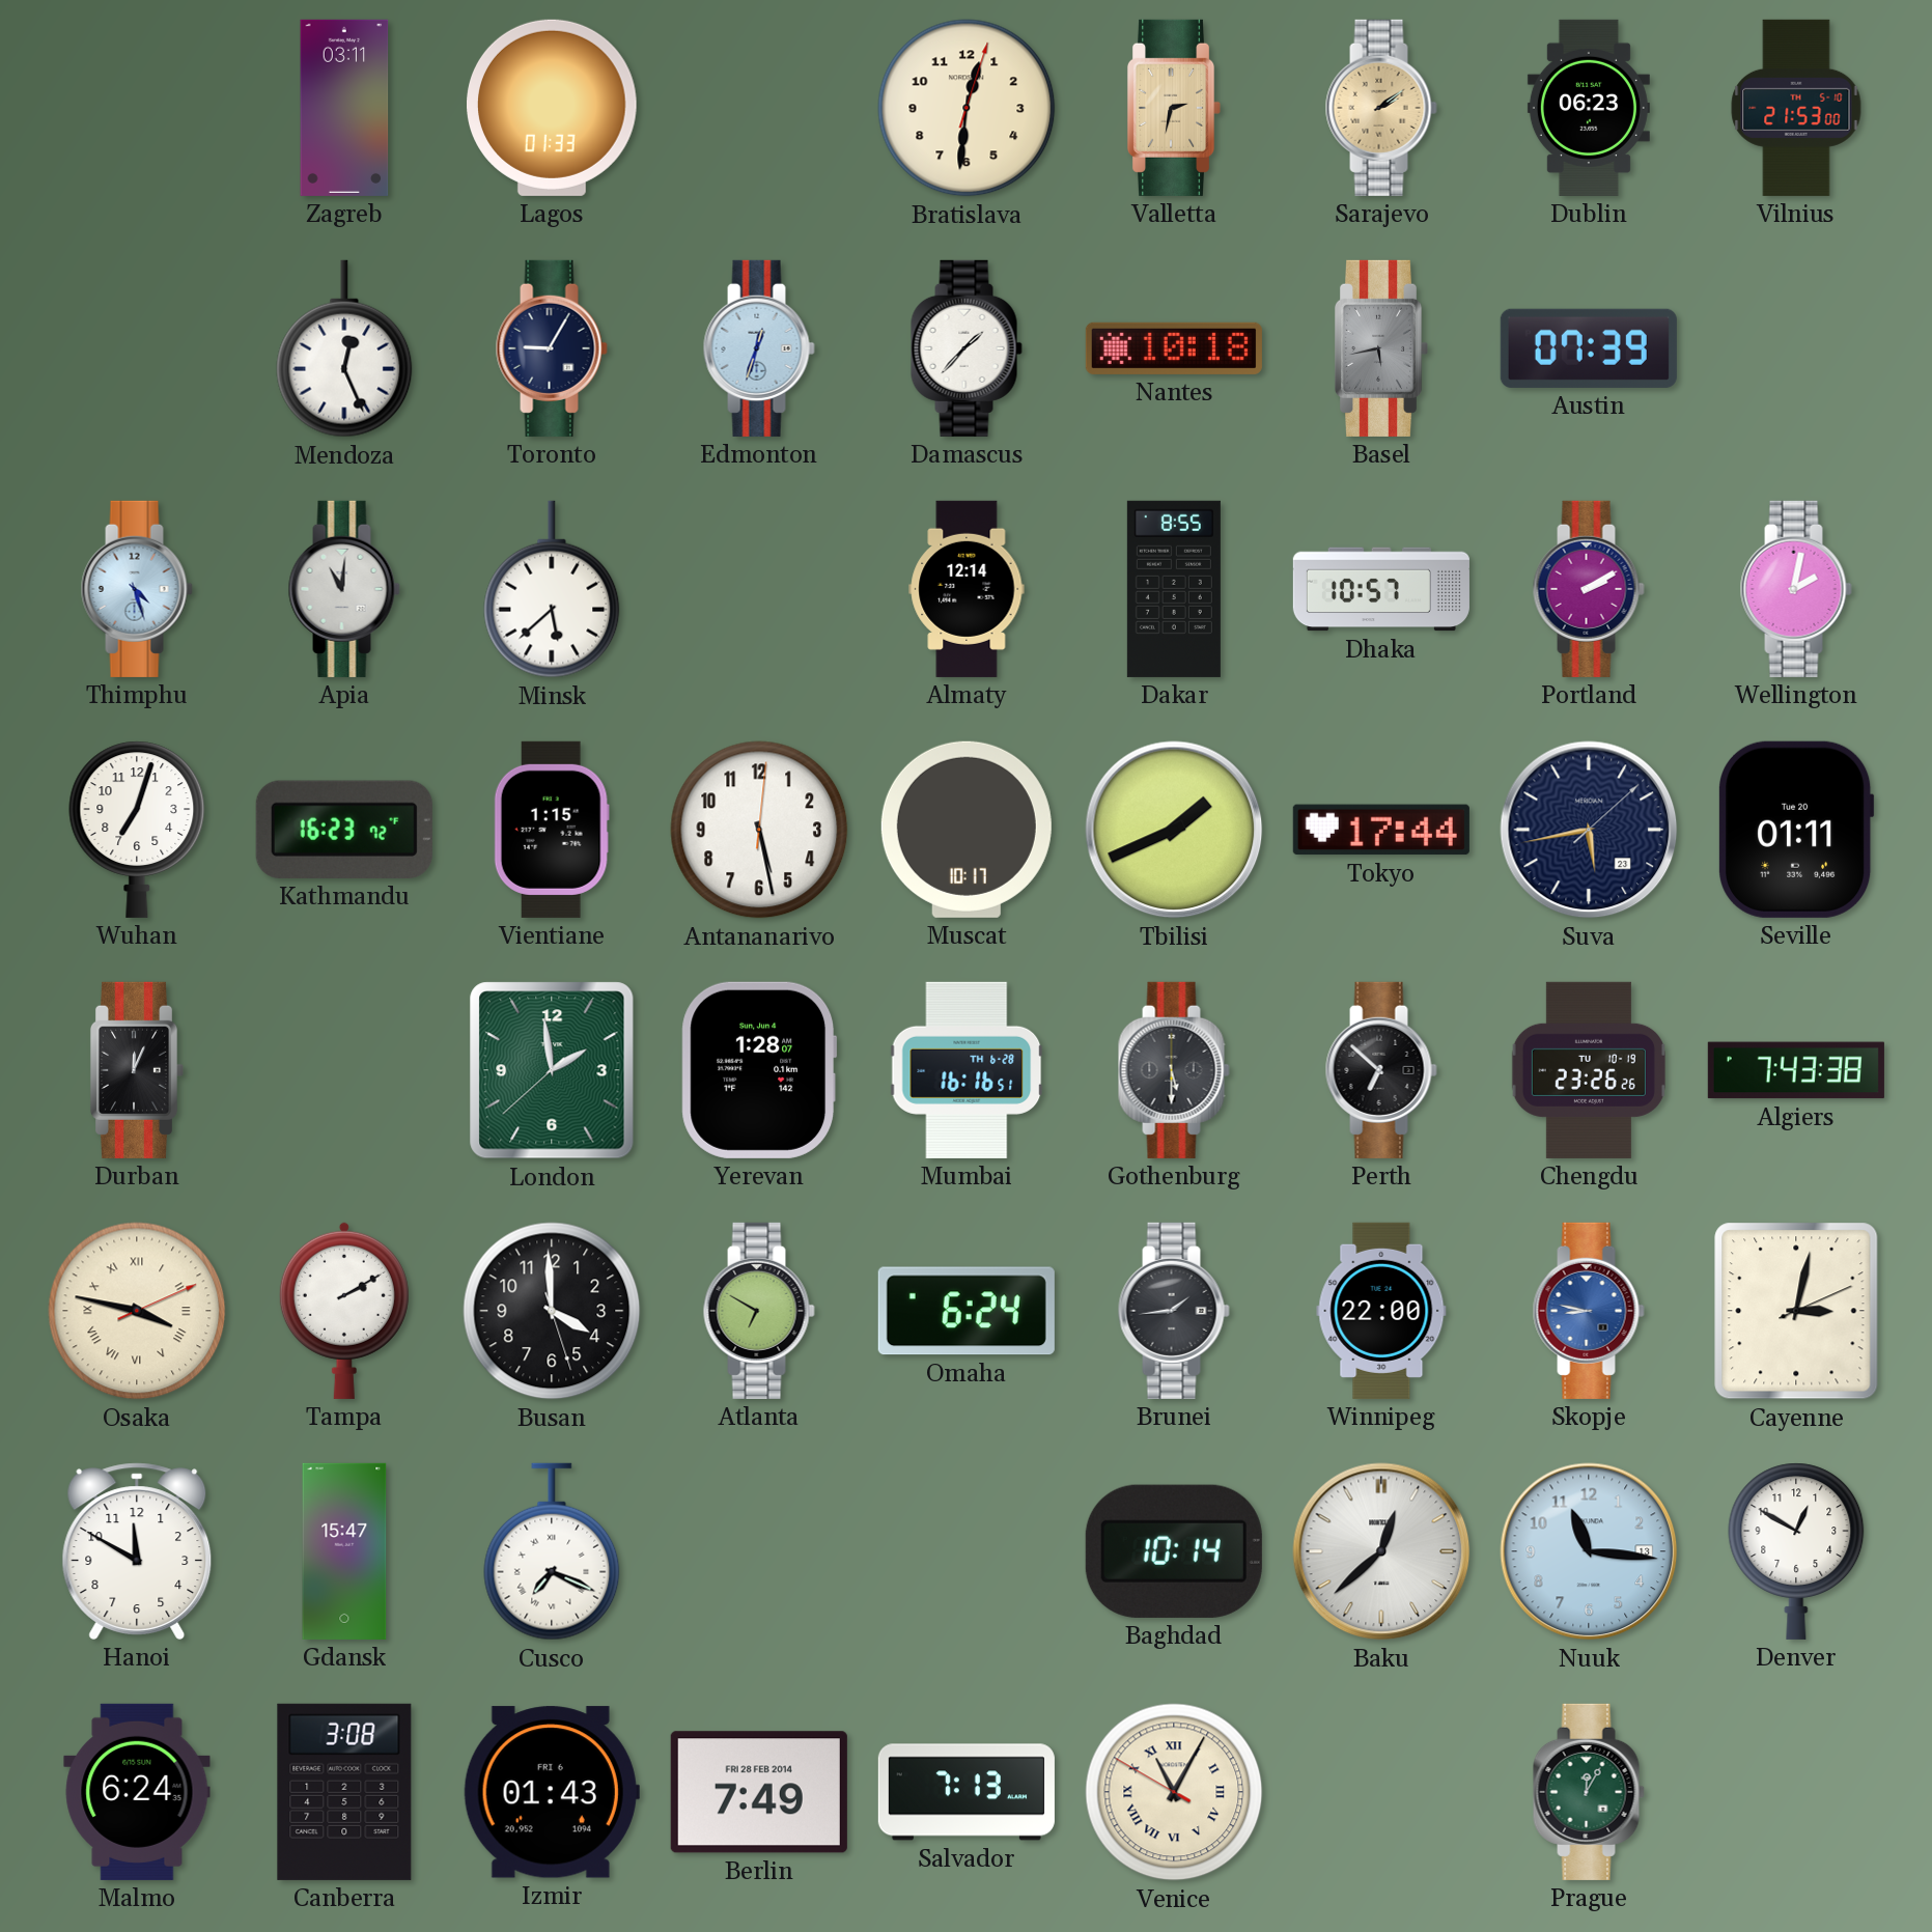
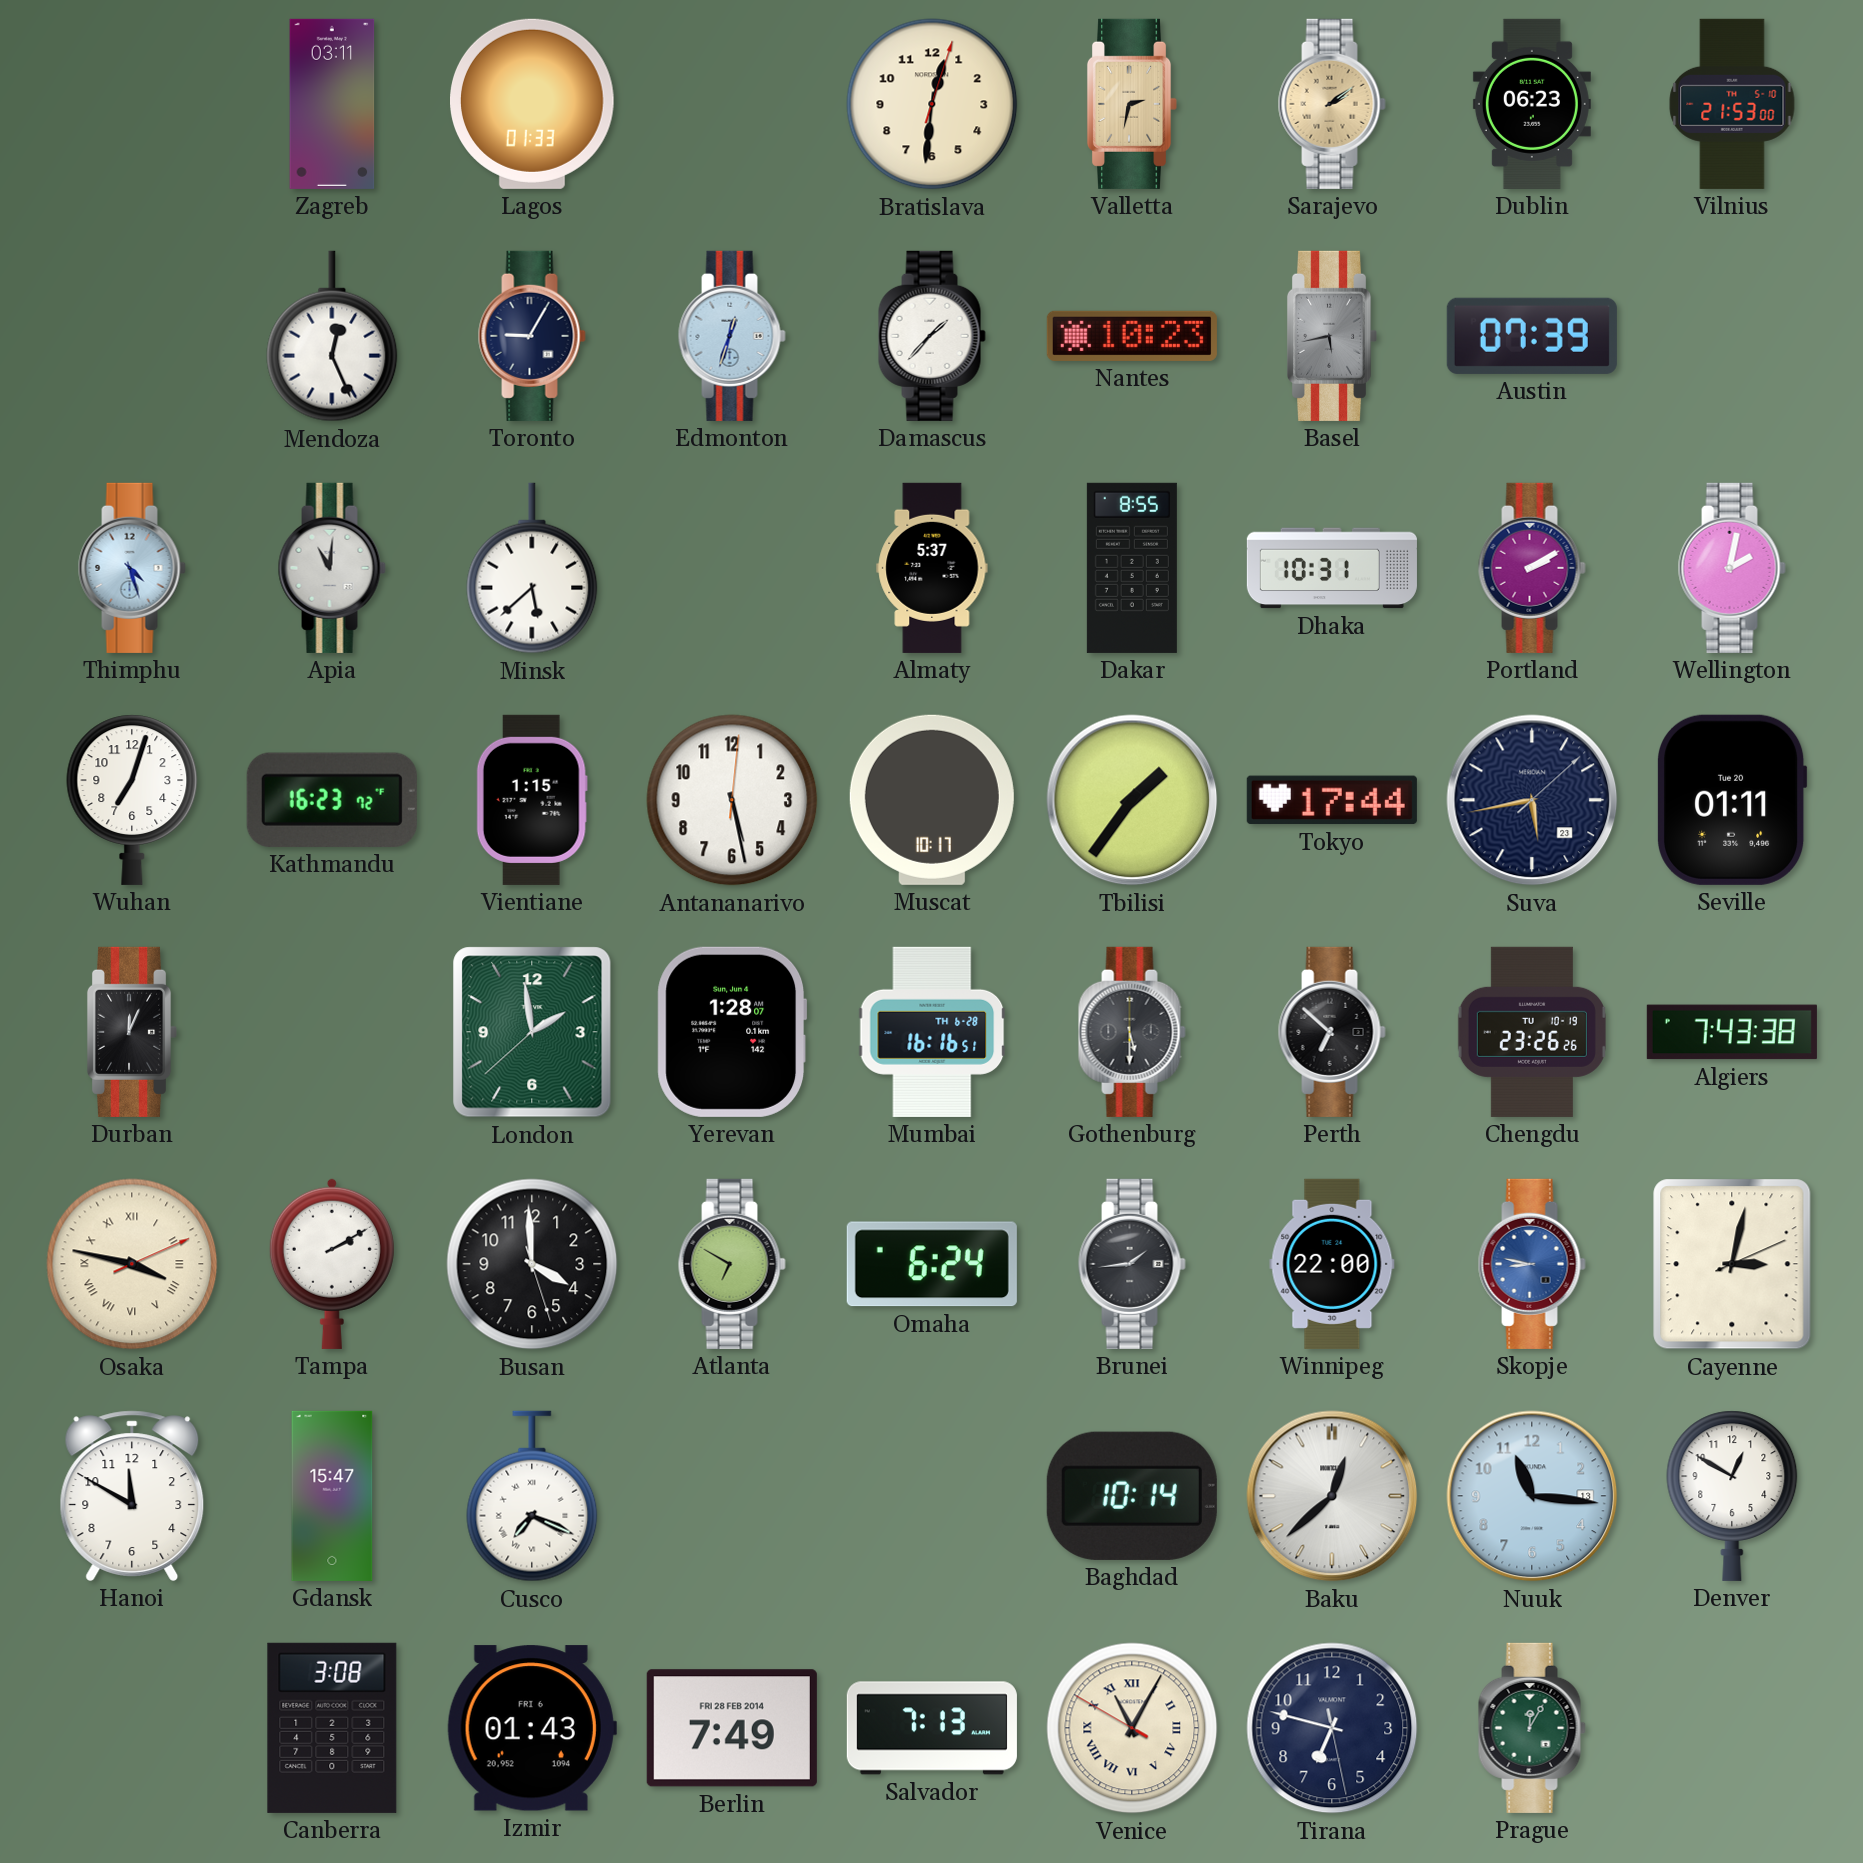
Nantes: 10:18 -> 10:23 (1132, 336)
Almaty: 12:14 -> 5:37 (932, 568)
Dhaka: 10:57 -> 10:31 (1332, 568)
Tbilisi: 1:41 -> 1:36 (1132, 800)
Malmo: 6:24 -> none (137, 1792)
Tirana: none -> 6:47 (1332, 1728)
